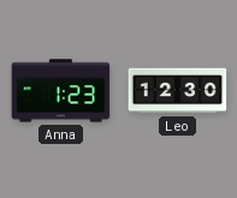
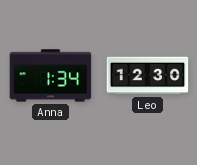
Anna: 1:23 -> 1:34 (51, 76)
